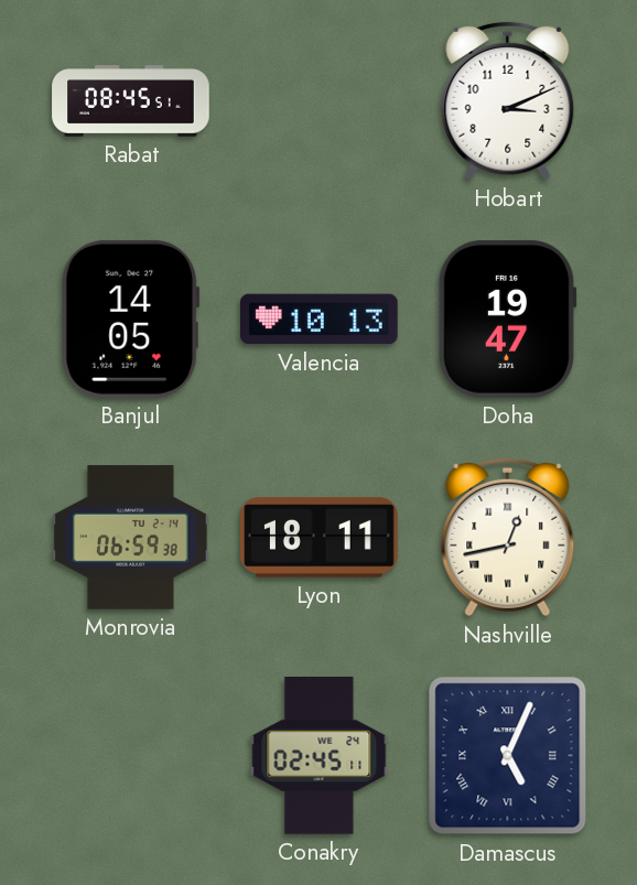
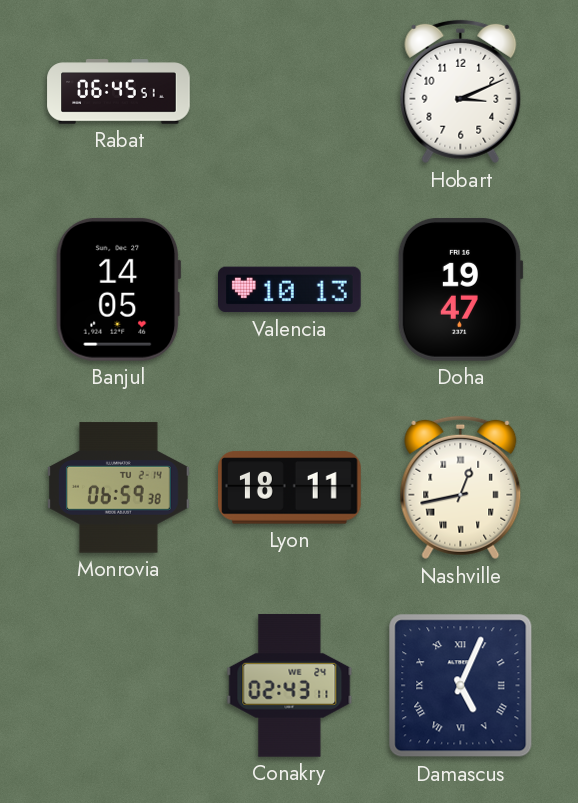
Rabat: 08:45 -> 06:45 (119, 92)
Conakry: 02:45 -> 02:43 (290, 686)
